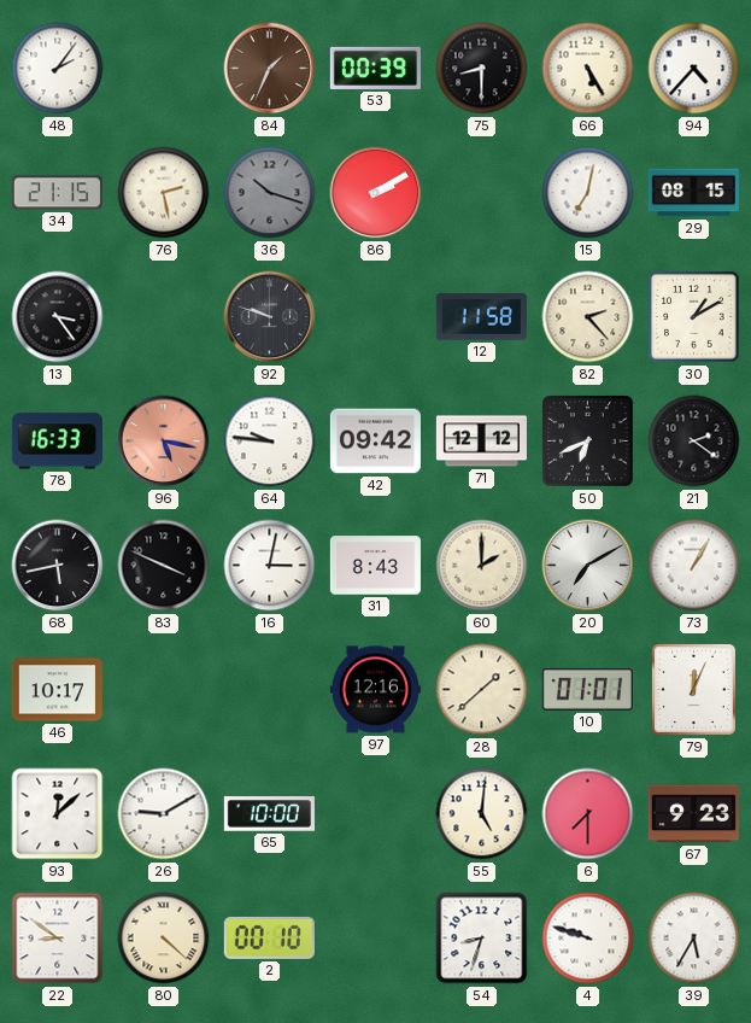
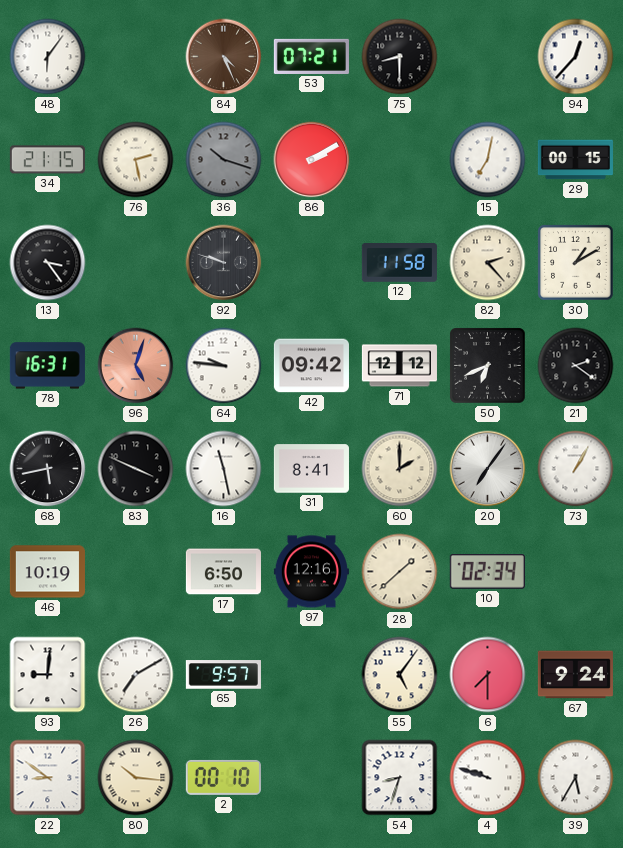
48: 2:06 -> 6:06 (48, 57)
84: 1:34 -> 4:26 (224, 57)
53: 00:39 -> 07:21 (311, 56)
66: 5:25 -> none (588, 69)
94: 4:37 -> 12:37 (576, 57)
29: 08:15 -> 00:15 (575, 160)
78: 16:33 -> 16:31 (47, 366)
96: 5:17 -> 5:03 (136, 366)
16: 3:02 -> 11:28 (224, 469)
31: 8:43 -> 8:41 (311, 469)
20: 7:10 -> 7:06 (488, 469)
46: 10:17 -> 10:19 (47, 572)
17: none -> 6:50 (223, 572)
10: 01:01 -> 02:34 (487, 572)
79: 12:04 -> none (693, 689)
93: 12:08 -> 9:01 (48, 675)
26: 9:10 -> 7:10 (136, 675)
65: 10:00 -> 9:57 (223, 675)
55: 5:01 -> 5:06 (400, 675)
67: 9:23 -> 9:24 (575, 675)
80: 4:22 -> 10:16 (136, 778)
